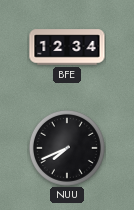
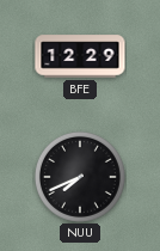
BFE: 12:34 -> 12:29 (80, 56)
